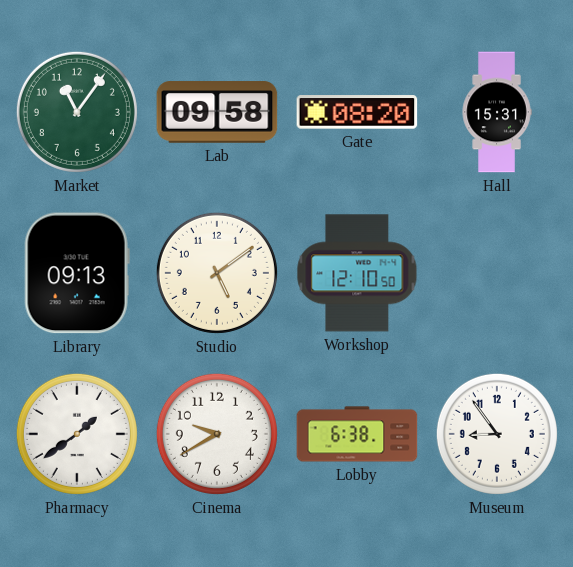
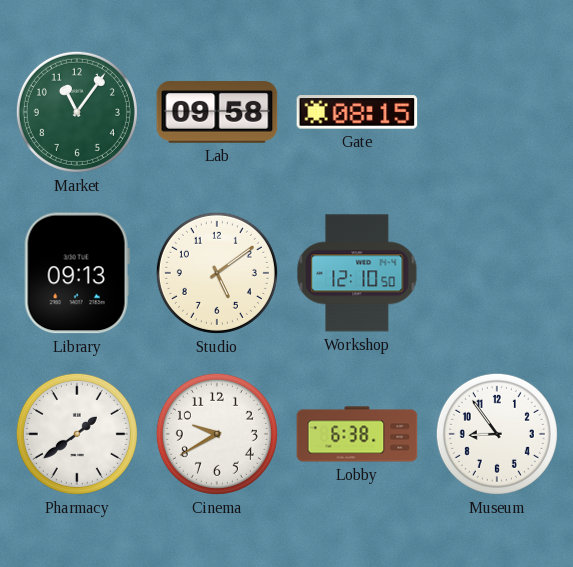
Gate: 08:20 -> 08:15 (357, 112)
Hall: 15:31 -> none (497, 112)
